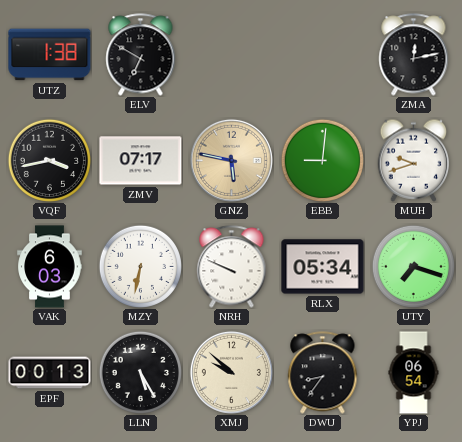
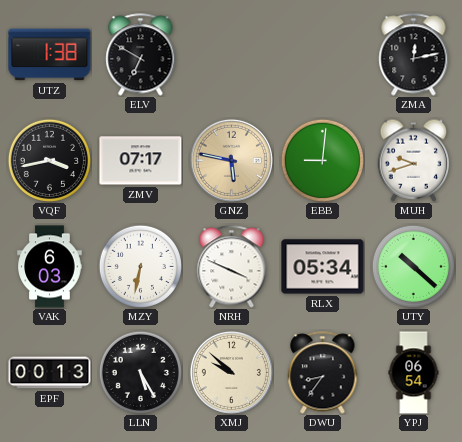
NRH: 9:49 -> 3:49 (232, 267)
UTY: 7:18 -> 10:22 (413, 266)
